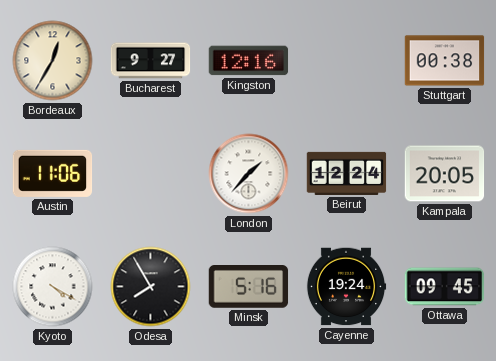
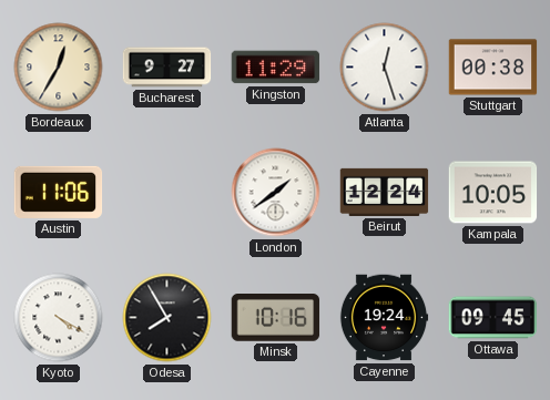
Kingston: 12:16 -> 11:29 (276, 68)
Atlanta: none -> 12:27 (385, 68)
London: 1:37 -> 1:39 (276, 193)
Kampala: 20:05 -> 10:05 (493, 193)
Minsk: 5:16 -> 10:16 (276, 318)
